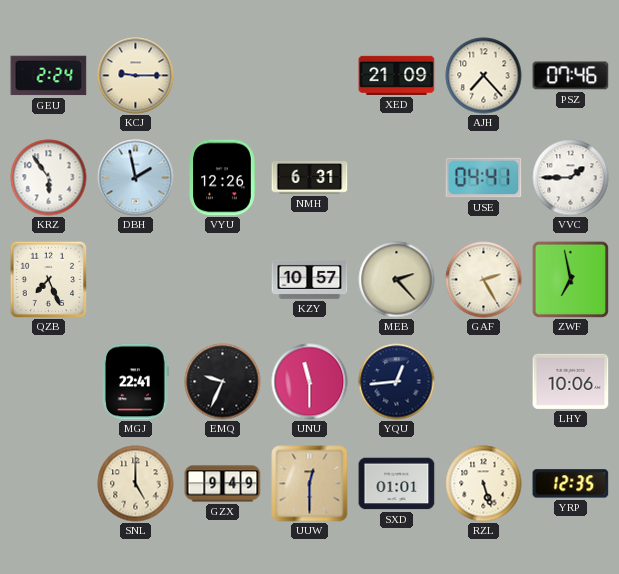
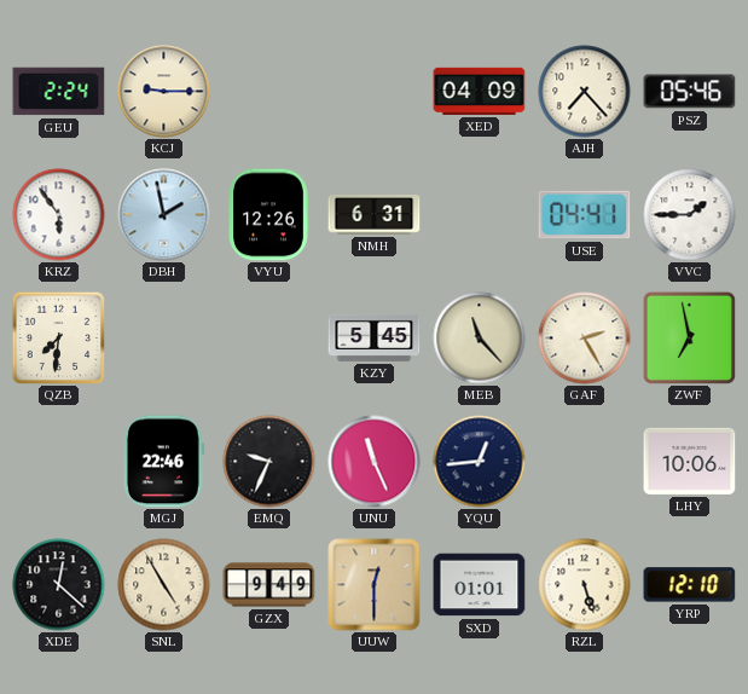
XED: 21:09 -> 04:09 (480, 91)
PSZ: 07:46 -> 05:46 (690, 92)
QZB: 7:26 -> 7:31 (58, 337)
KZY: 10:57 -> 5:45 (375, 337)
MEB: 2:23 -> 11:23 (480, 339)
MGJ: 22:41 -> 22:46 (163, 462)
UNU: 11:30 -> 11:26 (375, 462)
XDE: none -> 12:22 (59, 585)
SNL: 5:00 -> 4:55 (164, 585)
YRP: 12:35 -> 12:10 (690, 585)
